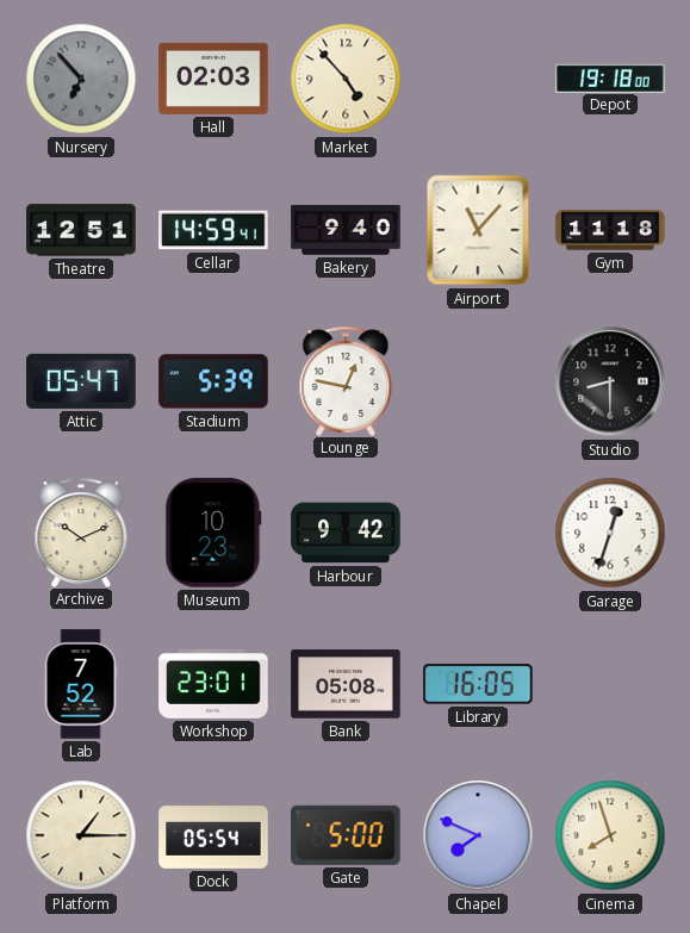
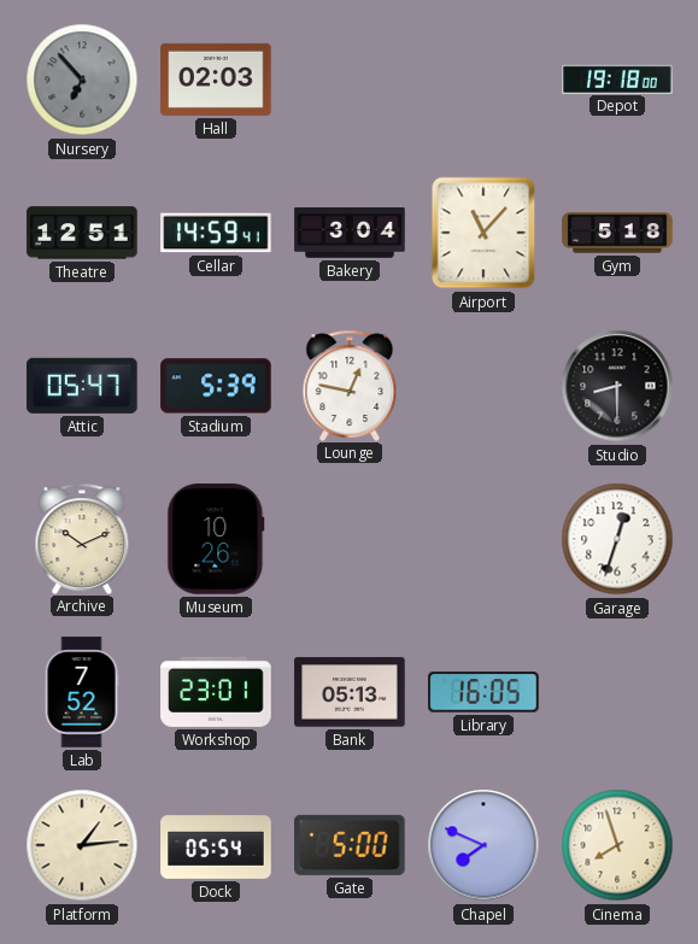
Market: 4:53 -> none (346, 79)
Bakery: 9:40 -> 3:04 (350, 233)
Gym: 11:18 -> 5:18 (617, 233)
Museum: 10:23 -> 10:26 (216, 539)
Harbour: 9:42 -> none (346, 533)
Bank: 05:08 -> 05:13 (350, 692)
Platform: 1:15 -> 1:14 (82, 845)
